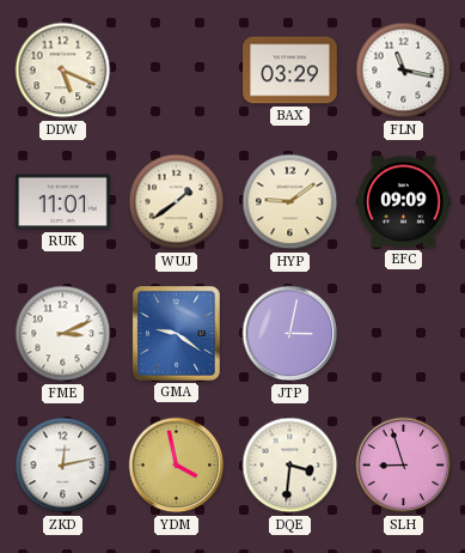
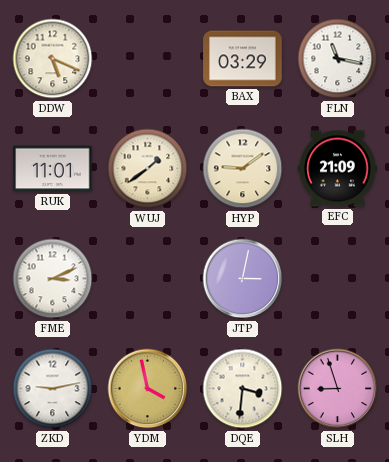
EFC: 09:09 -> 21:09 (338, 169)
GMA: 9:21 -> none (176, 334)
ZKD: 12:13 -> 9:13 (53, 389)
